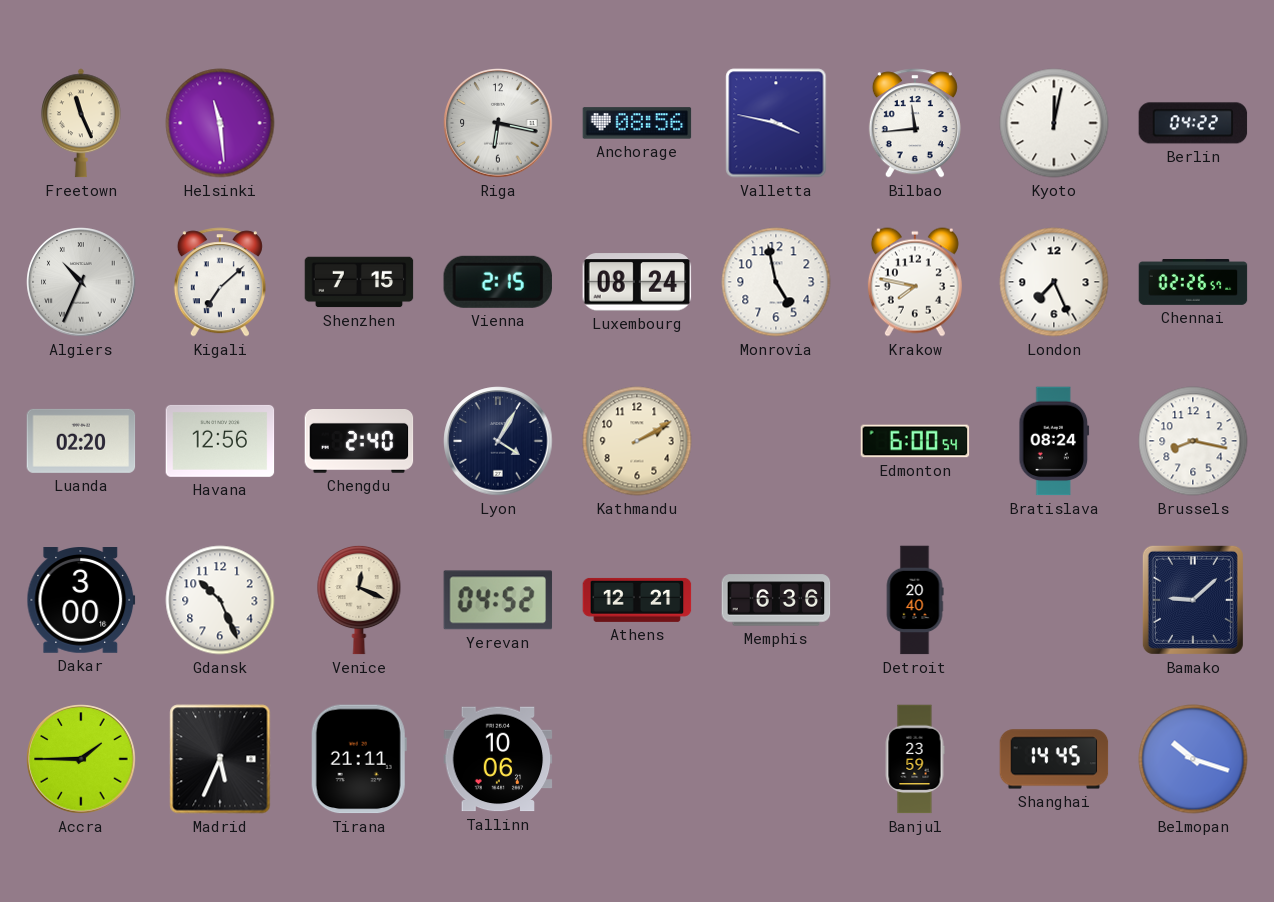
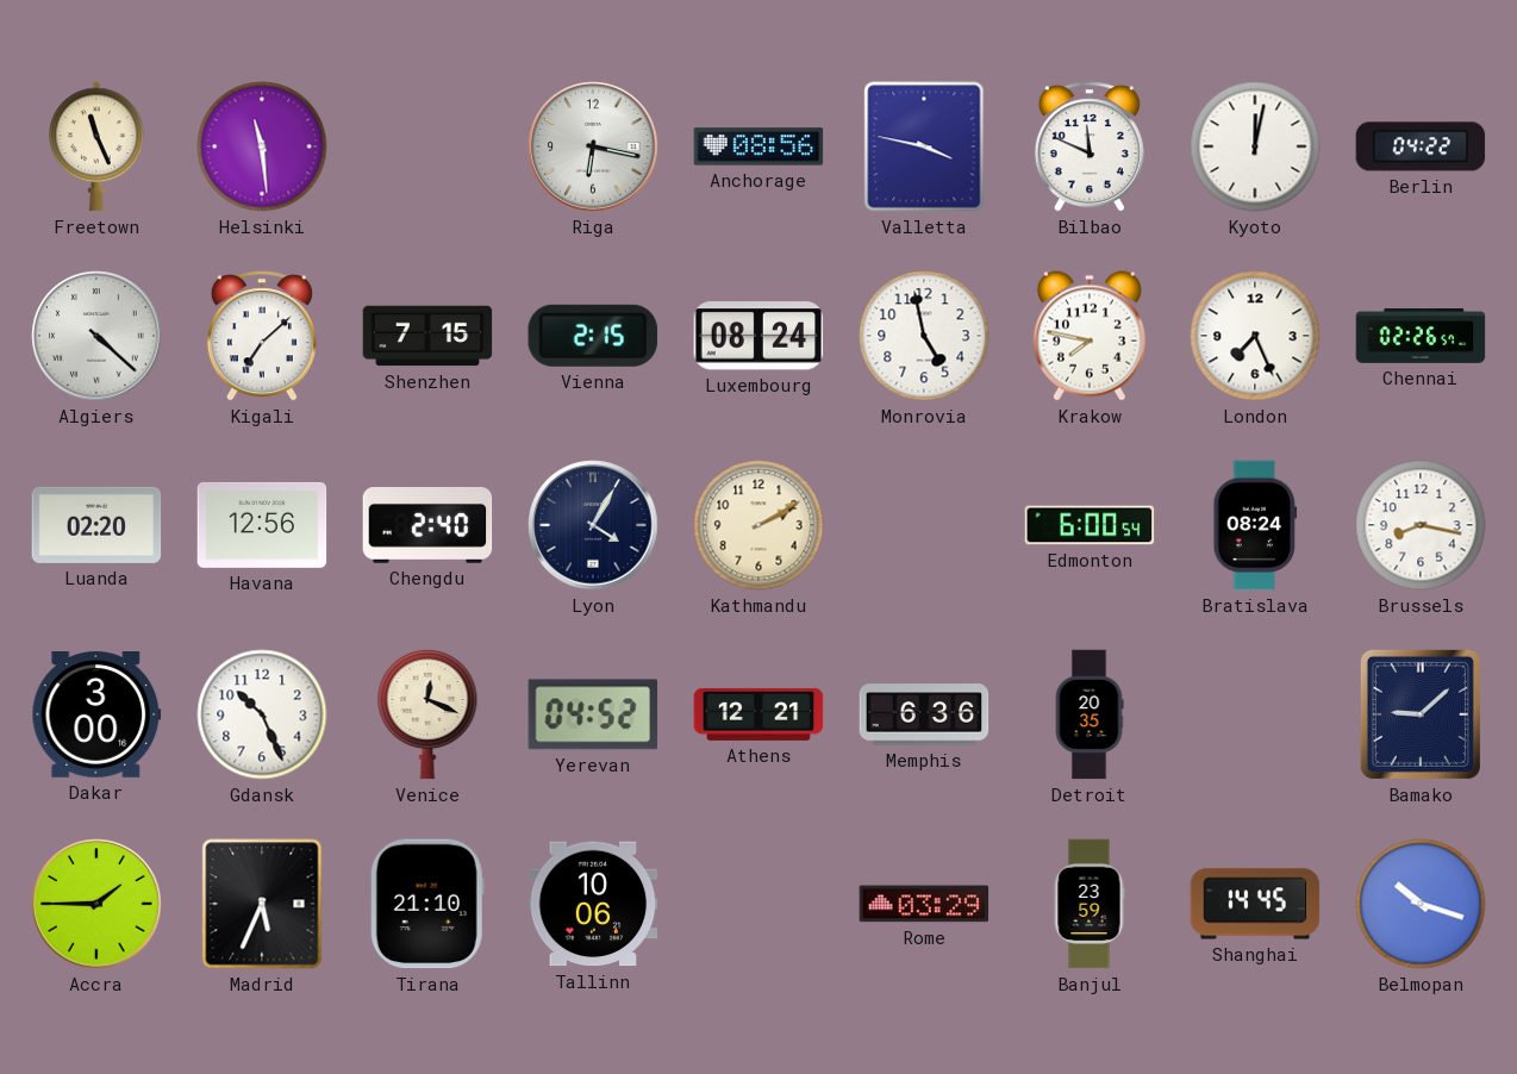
Bilbao: 11:44 -> 11:49 (1090, 146)
Algiers: 10:34 -> 4:22 (96, 336)
Detroit: 20:40 -> 20:35 (1090, 714)
Tirana: 21:11 -> 21:10 (427, 904)
Rome: none -> 03:29 (924, 904)
